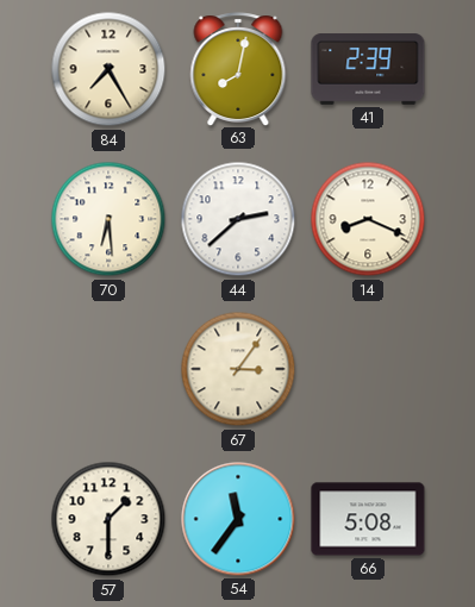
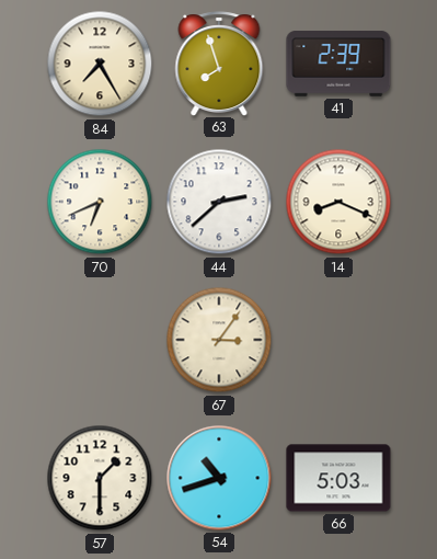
63: 8:02 -> 7:57 (219, 64)
70: 6:29 -> 6:41 (100, 202)
54: 11:36 -> 10:42 (219, 478)
66: 5:08 -> 5:03 (338, 478)
